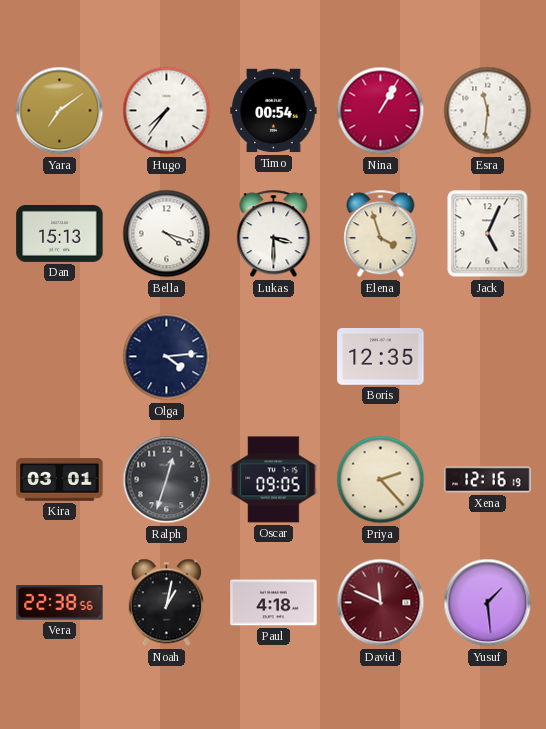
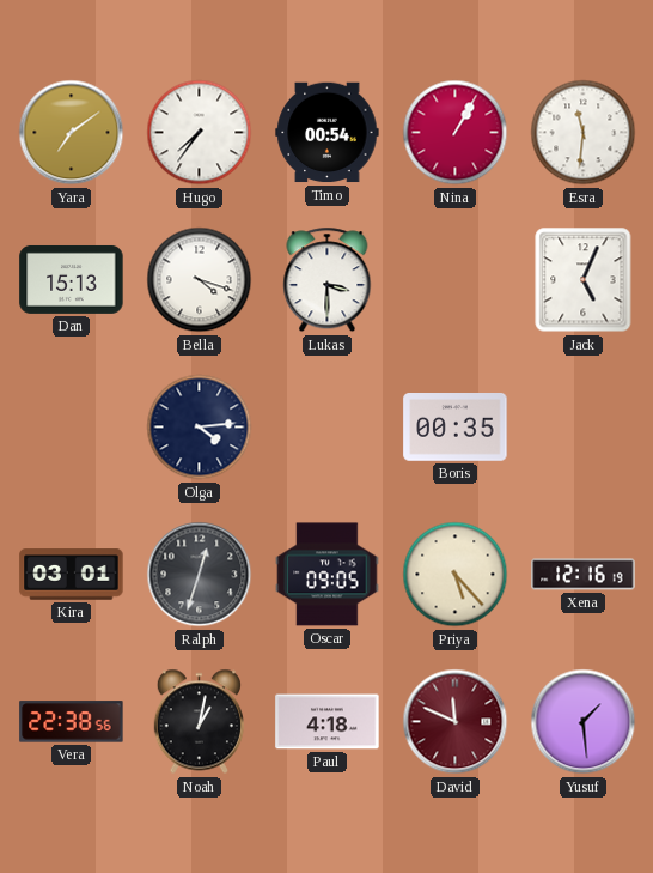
Elena: 3:57 -> none (381, 234)
Boris: 12:35 -> 00:35 (456, 428)
Priya: 2:23 -> 5:23 (456, 575)
